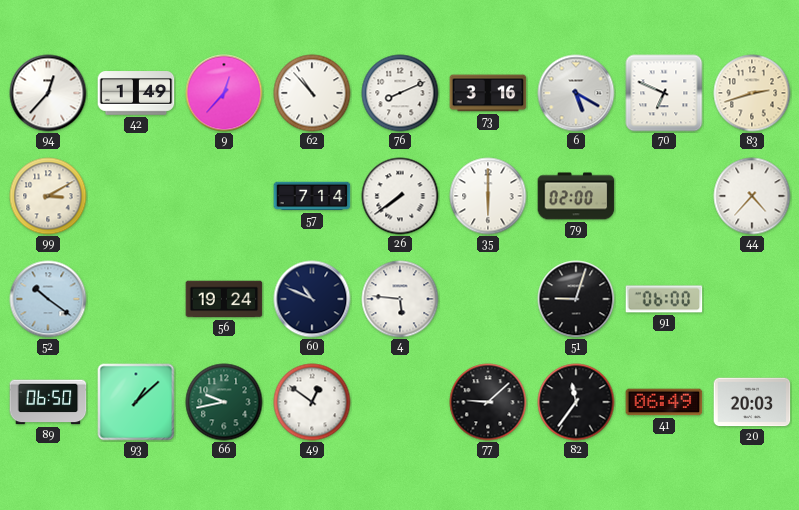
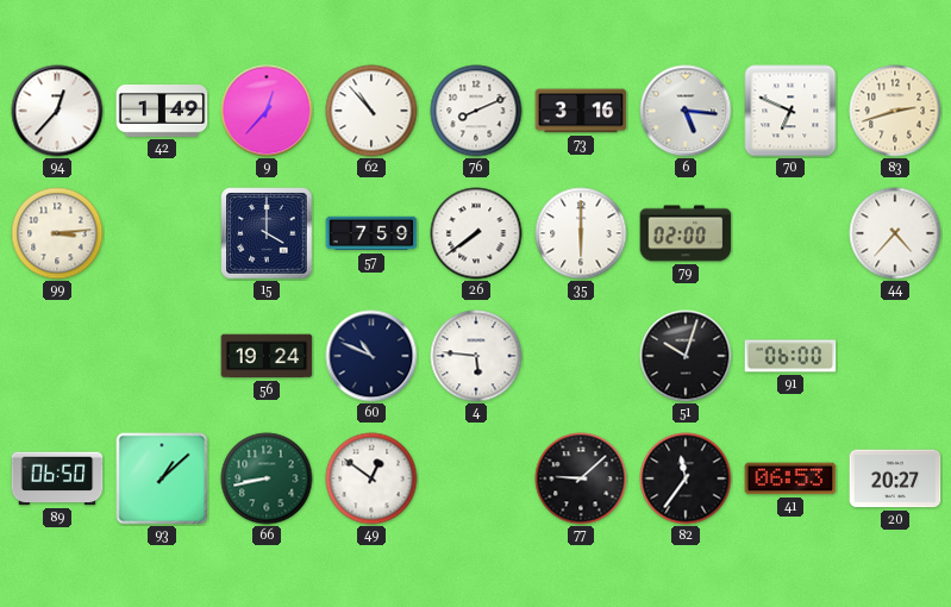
6: 5:20 -> 5:16 (686, 111)
99: 3:10 -> 3:14 (57, 233)
15: none -> 4:00 (267, 233)
57: 7:14 -> 7:59 (371, 233)
52: 10:21 -> none (48, 299)
51: 9:03 -> 10:03 (686, 356)
66: 9:43 -> 8:43 (267, 478)
41: 06:49 -> 06:53 (790, 478)
20: 20:03 -> 20:27 (895, 478)
